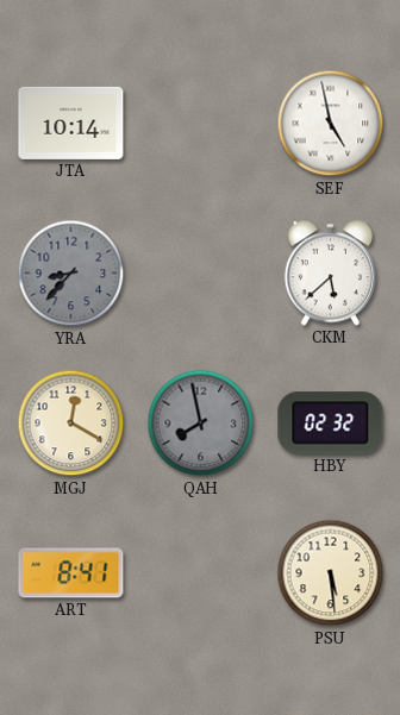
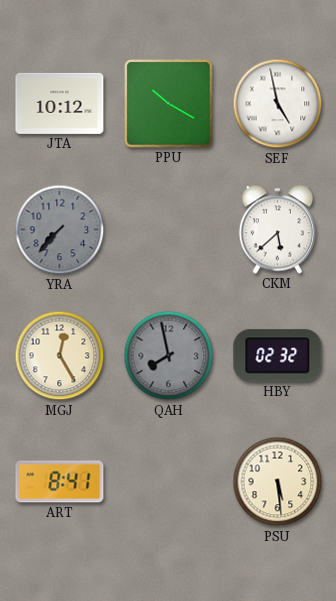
JTA: 10:14 -> 10:12 (60, 103)
PPU: none -> 10:20 (169, 104)
YRA: 8:37 -> 7:37 (60, 230)
MGJ: 12:20 -> 12:25 (60, 356)
